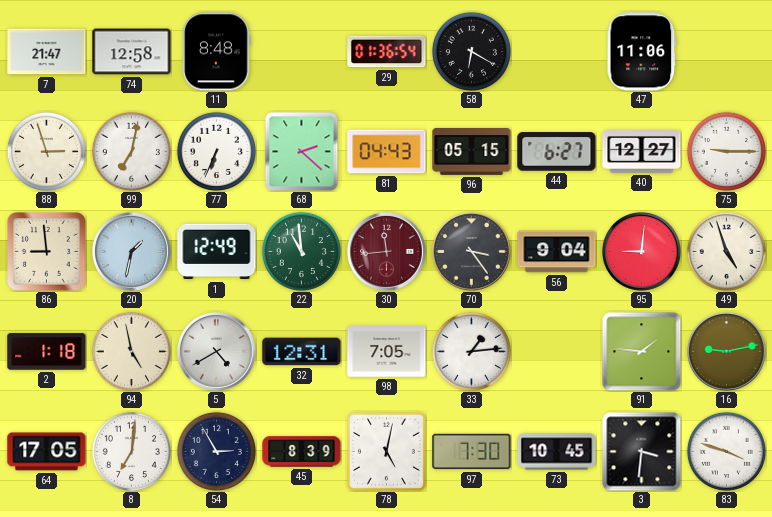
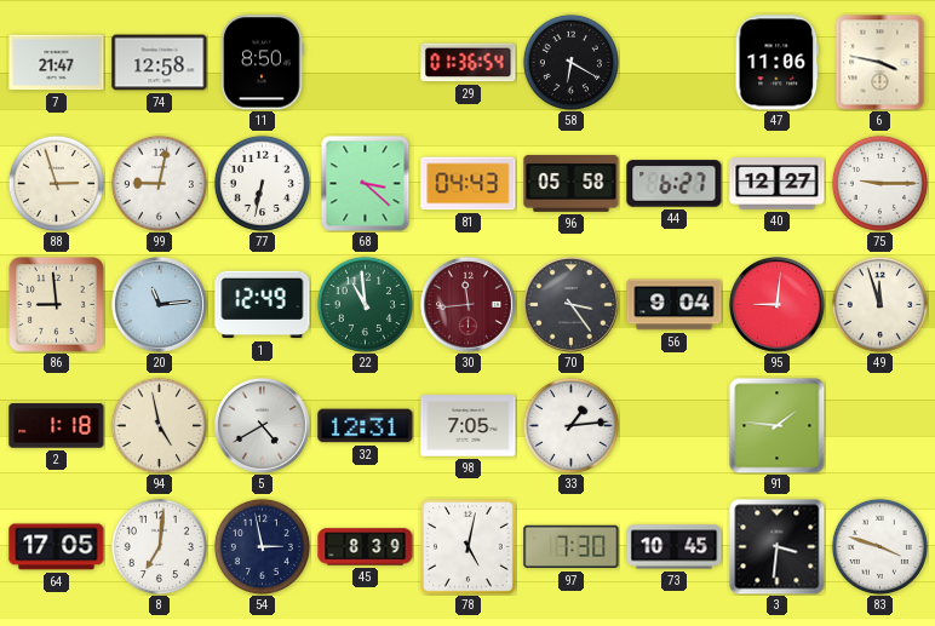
11: 8:48 -> 8:50 (263, 63)
6: none -> 3:47 (880, 62)
99: 7:02 -> 9:02 (159, 183)
77: 6:34 -> 6:32 (262, 183)
68: 2:22 -> 3:22 (366, 183)
96: 05:15 -> 05:58 (572, 183)
20: 1:32 -> 11:14 (160, 305)
49: 4:57 -> 11:57 (879, 304)
16: 9:13 -> none (727, 352)
54: 2:55 -> 2:58 (262, 546)
